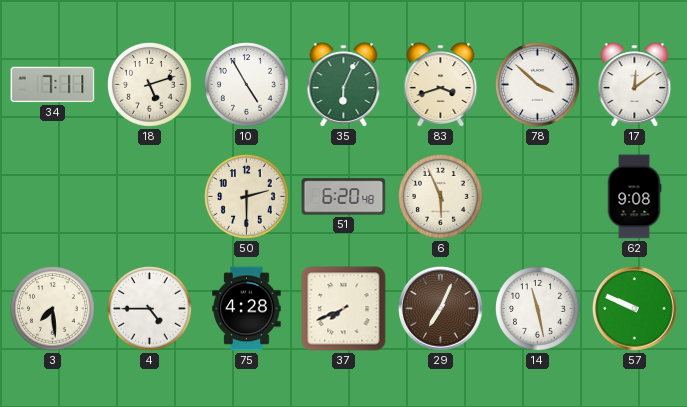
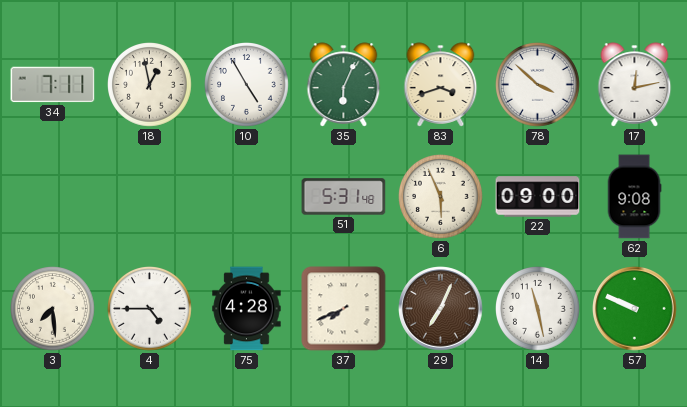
18: 5:12 -> 12:58 (150, 85)
17: 12:09 -> 12:13 (635, 85)
50: 2:30 -> none (247, 197)
51: 6:20 -> 5:31 (344, 197)
22: none -> 09:00 (538, 197)
